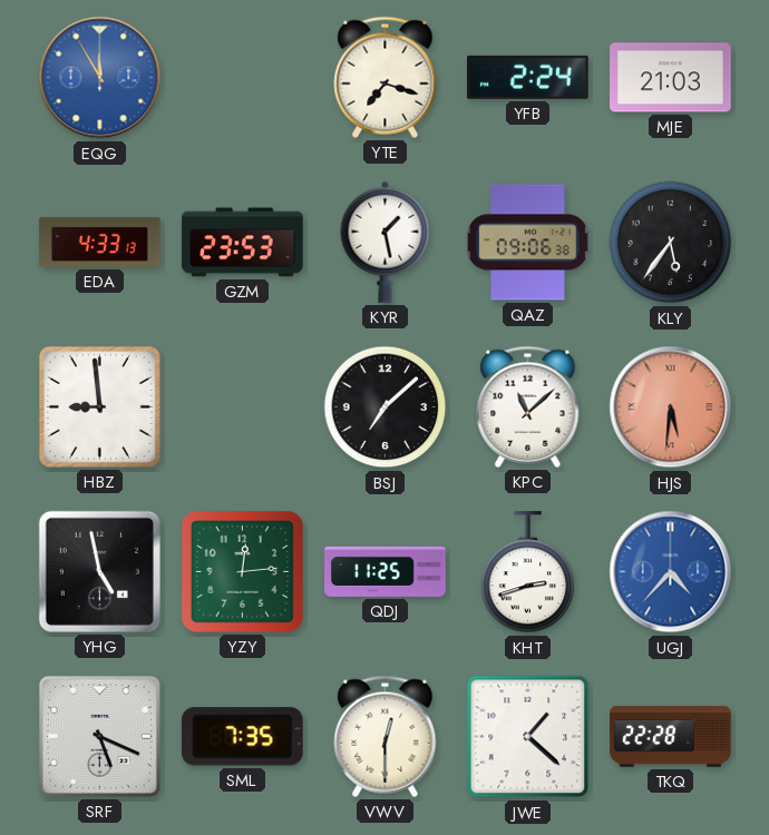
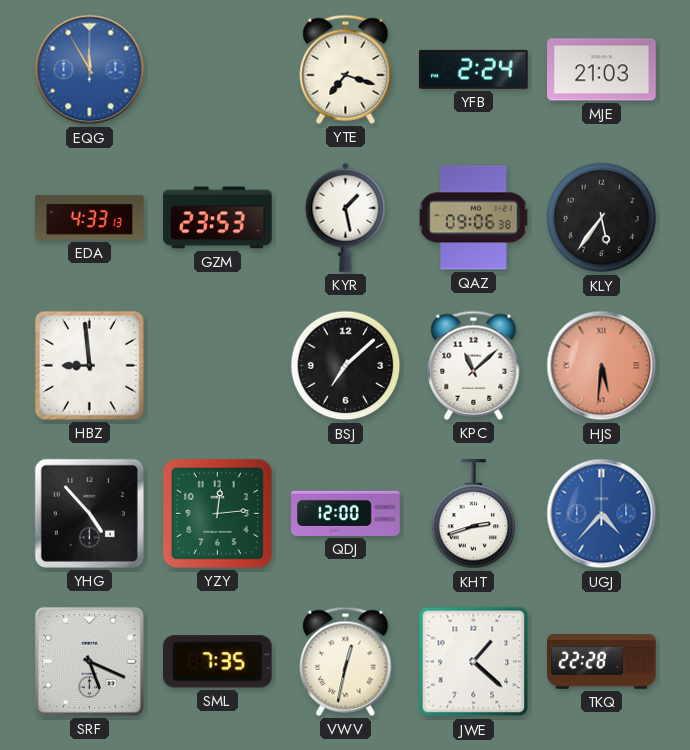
YHG: 4:58 -> 4:53 (89, 513)
QDJ: 11:25 -> 12:00 (346, 513)
VWV: 12:30 -> 12:32 (346, 661)
